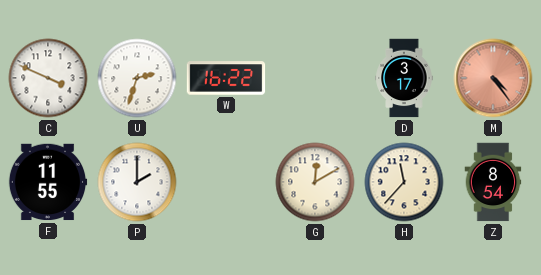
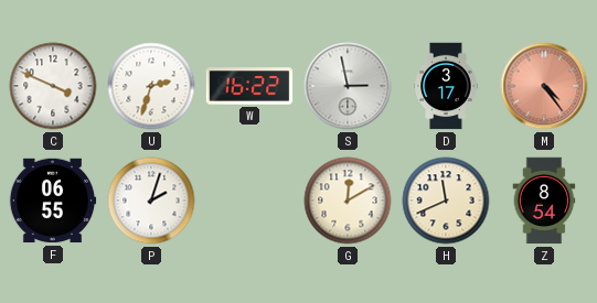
S: none -> 2:58 (348, 86)
F: 11:55 -> 06:55 (53, 201)
P: 2:00 -> 2:03 (151, 201)
H: 11:37 -> 11:41 (446, 201)
